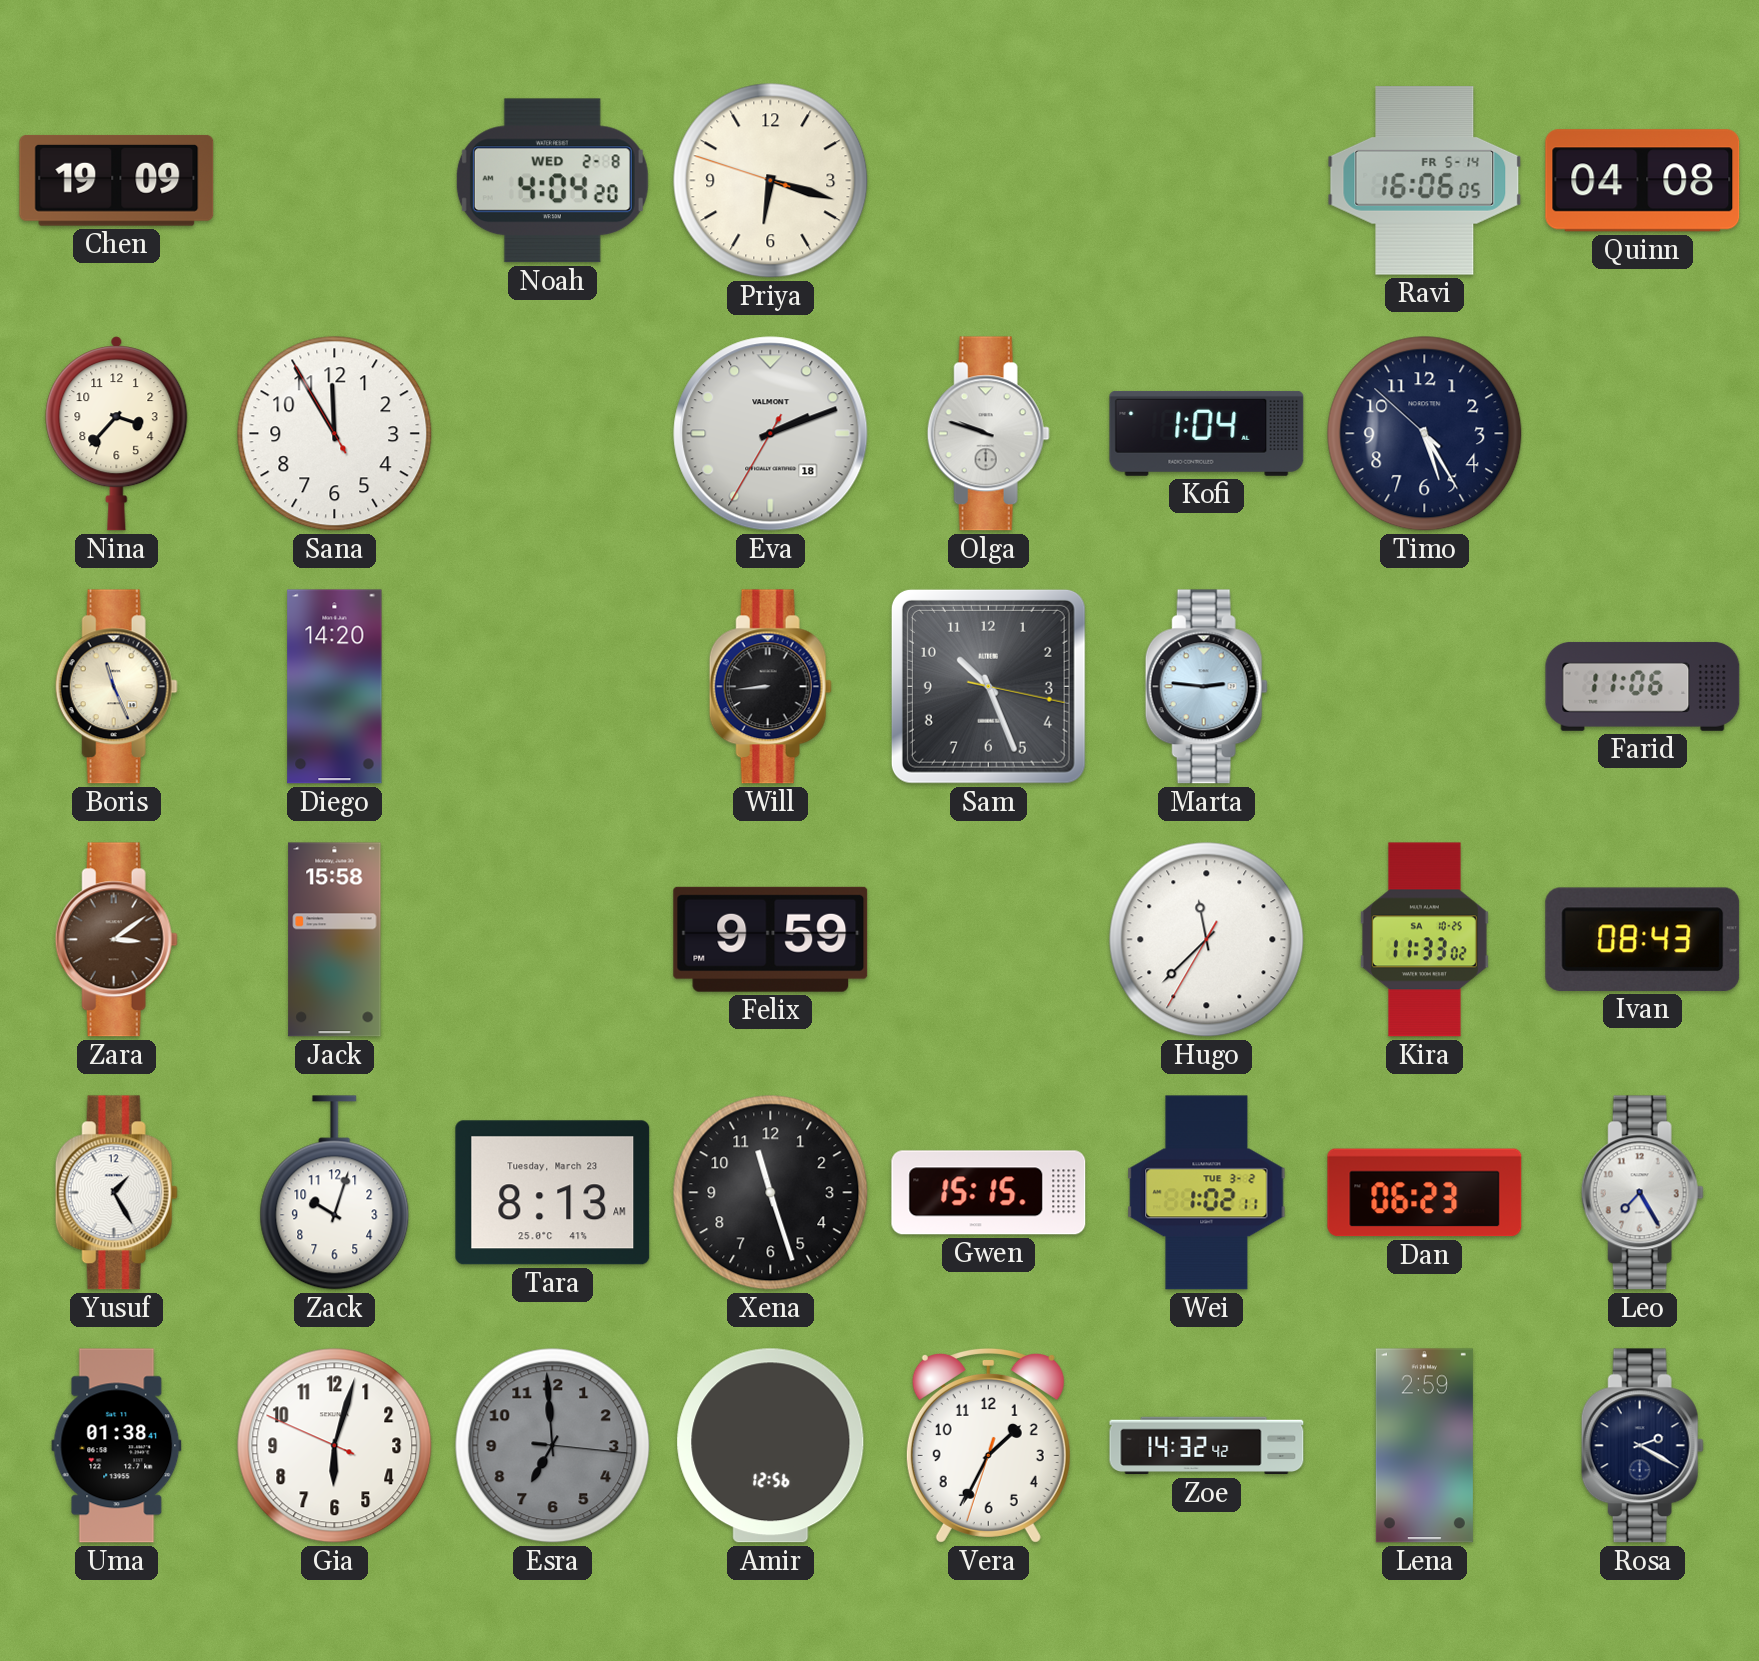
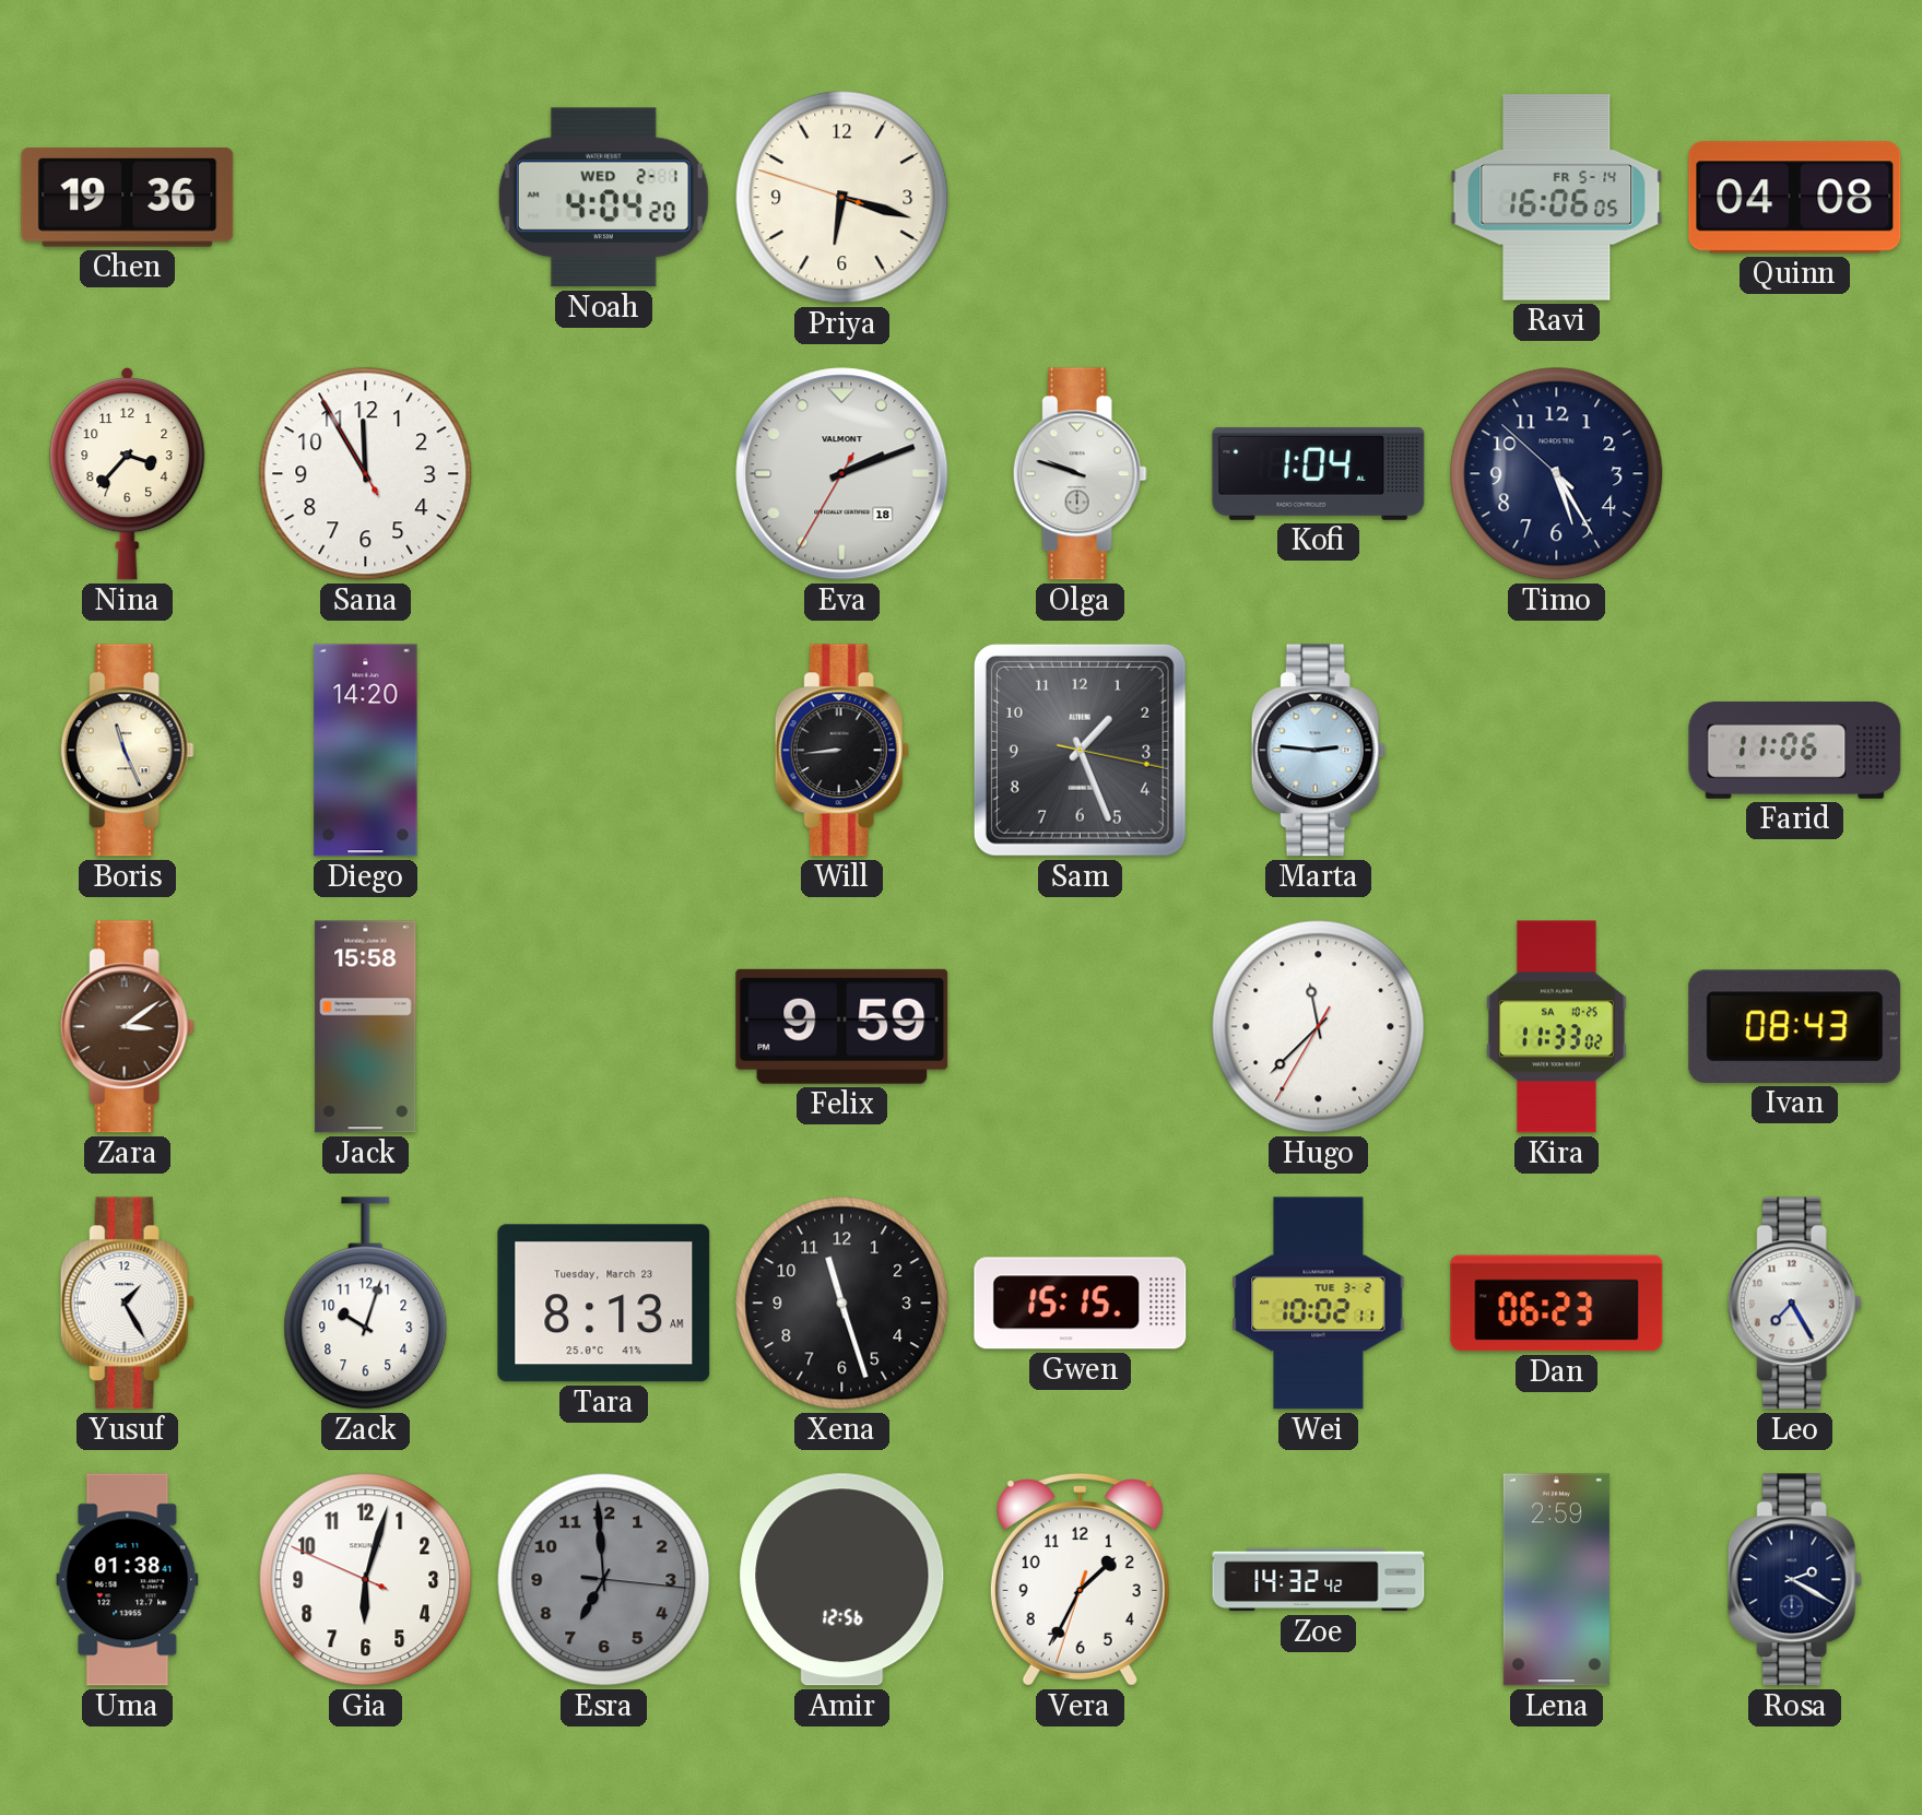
Chen: 19:09 -> 19:36 (128, 197)
Noah date: WED 2-8 -> WED 2-1 (603, 198)
Sam: 10:26 -> 1:26 (1080, 750)
Wei: 1:02 -> 10:02 (1319, 1304)
